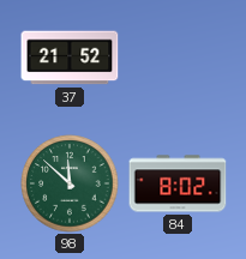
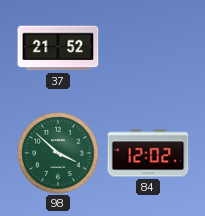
98: 11:52 -> 3:52 (58, 153)
84: 8:02 -> 12:02 (148, 153)
